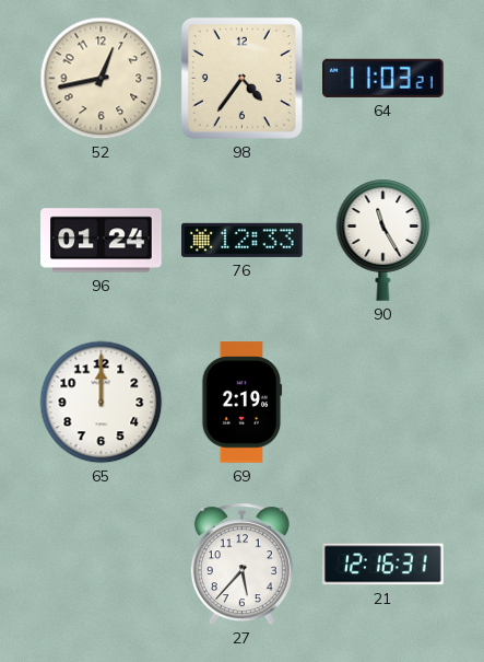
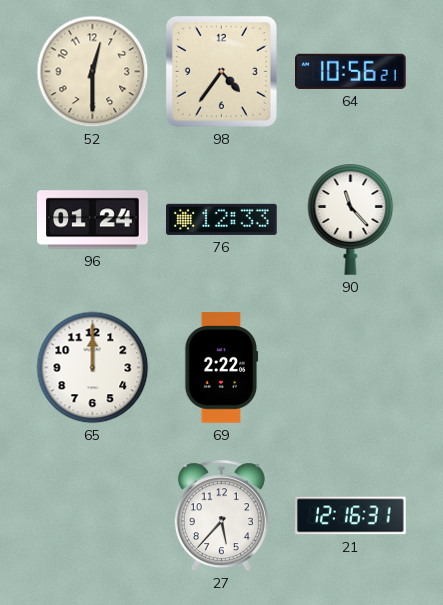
52: 12:43 -> 12:30 (93, 72)
64: 11:03 -> 10:56 (351, 71)
90: 11:25 -> 11:23 (351, 219)
69: 2:19 -> 2:22 (221, 368)
